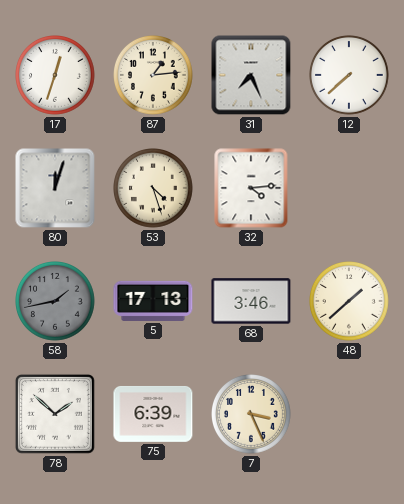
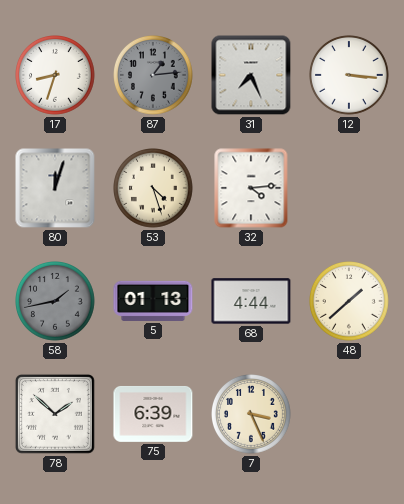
17: 12:33 -> 8:33 (56, 76)
87 dial: cream -> grey (154, 76)
12: 7:38 -> 3:16 (350, 76)
5: 17:13 -> 01:13 (153, 301)
68: 3:46 -> 4:44 (251, 301)
